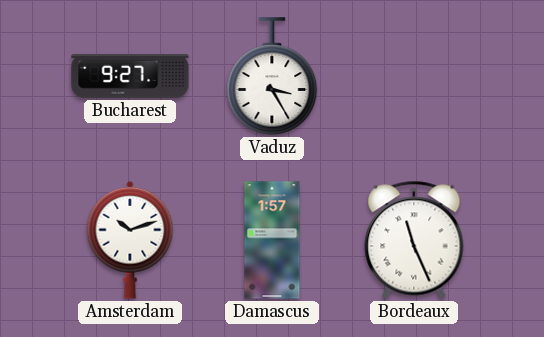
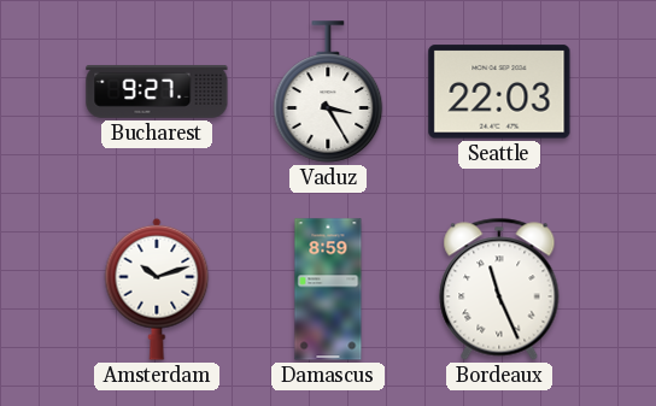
Seattle: none -> 22:03 (499, 92)
Damascus: 1:57 -> 8:59 (328, 289)
